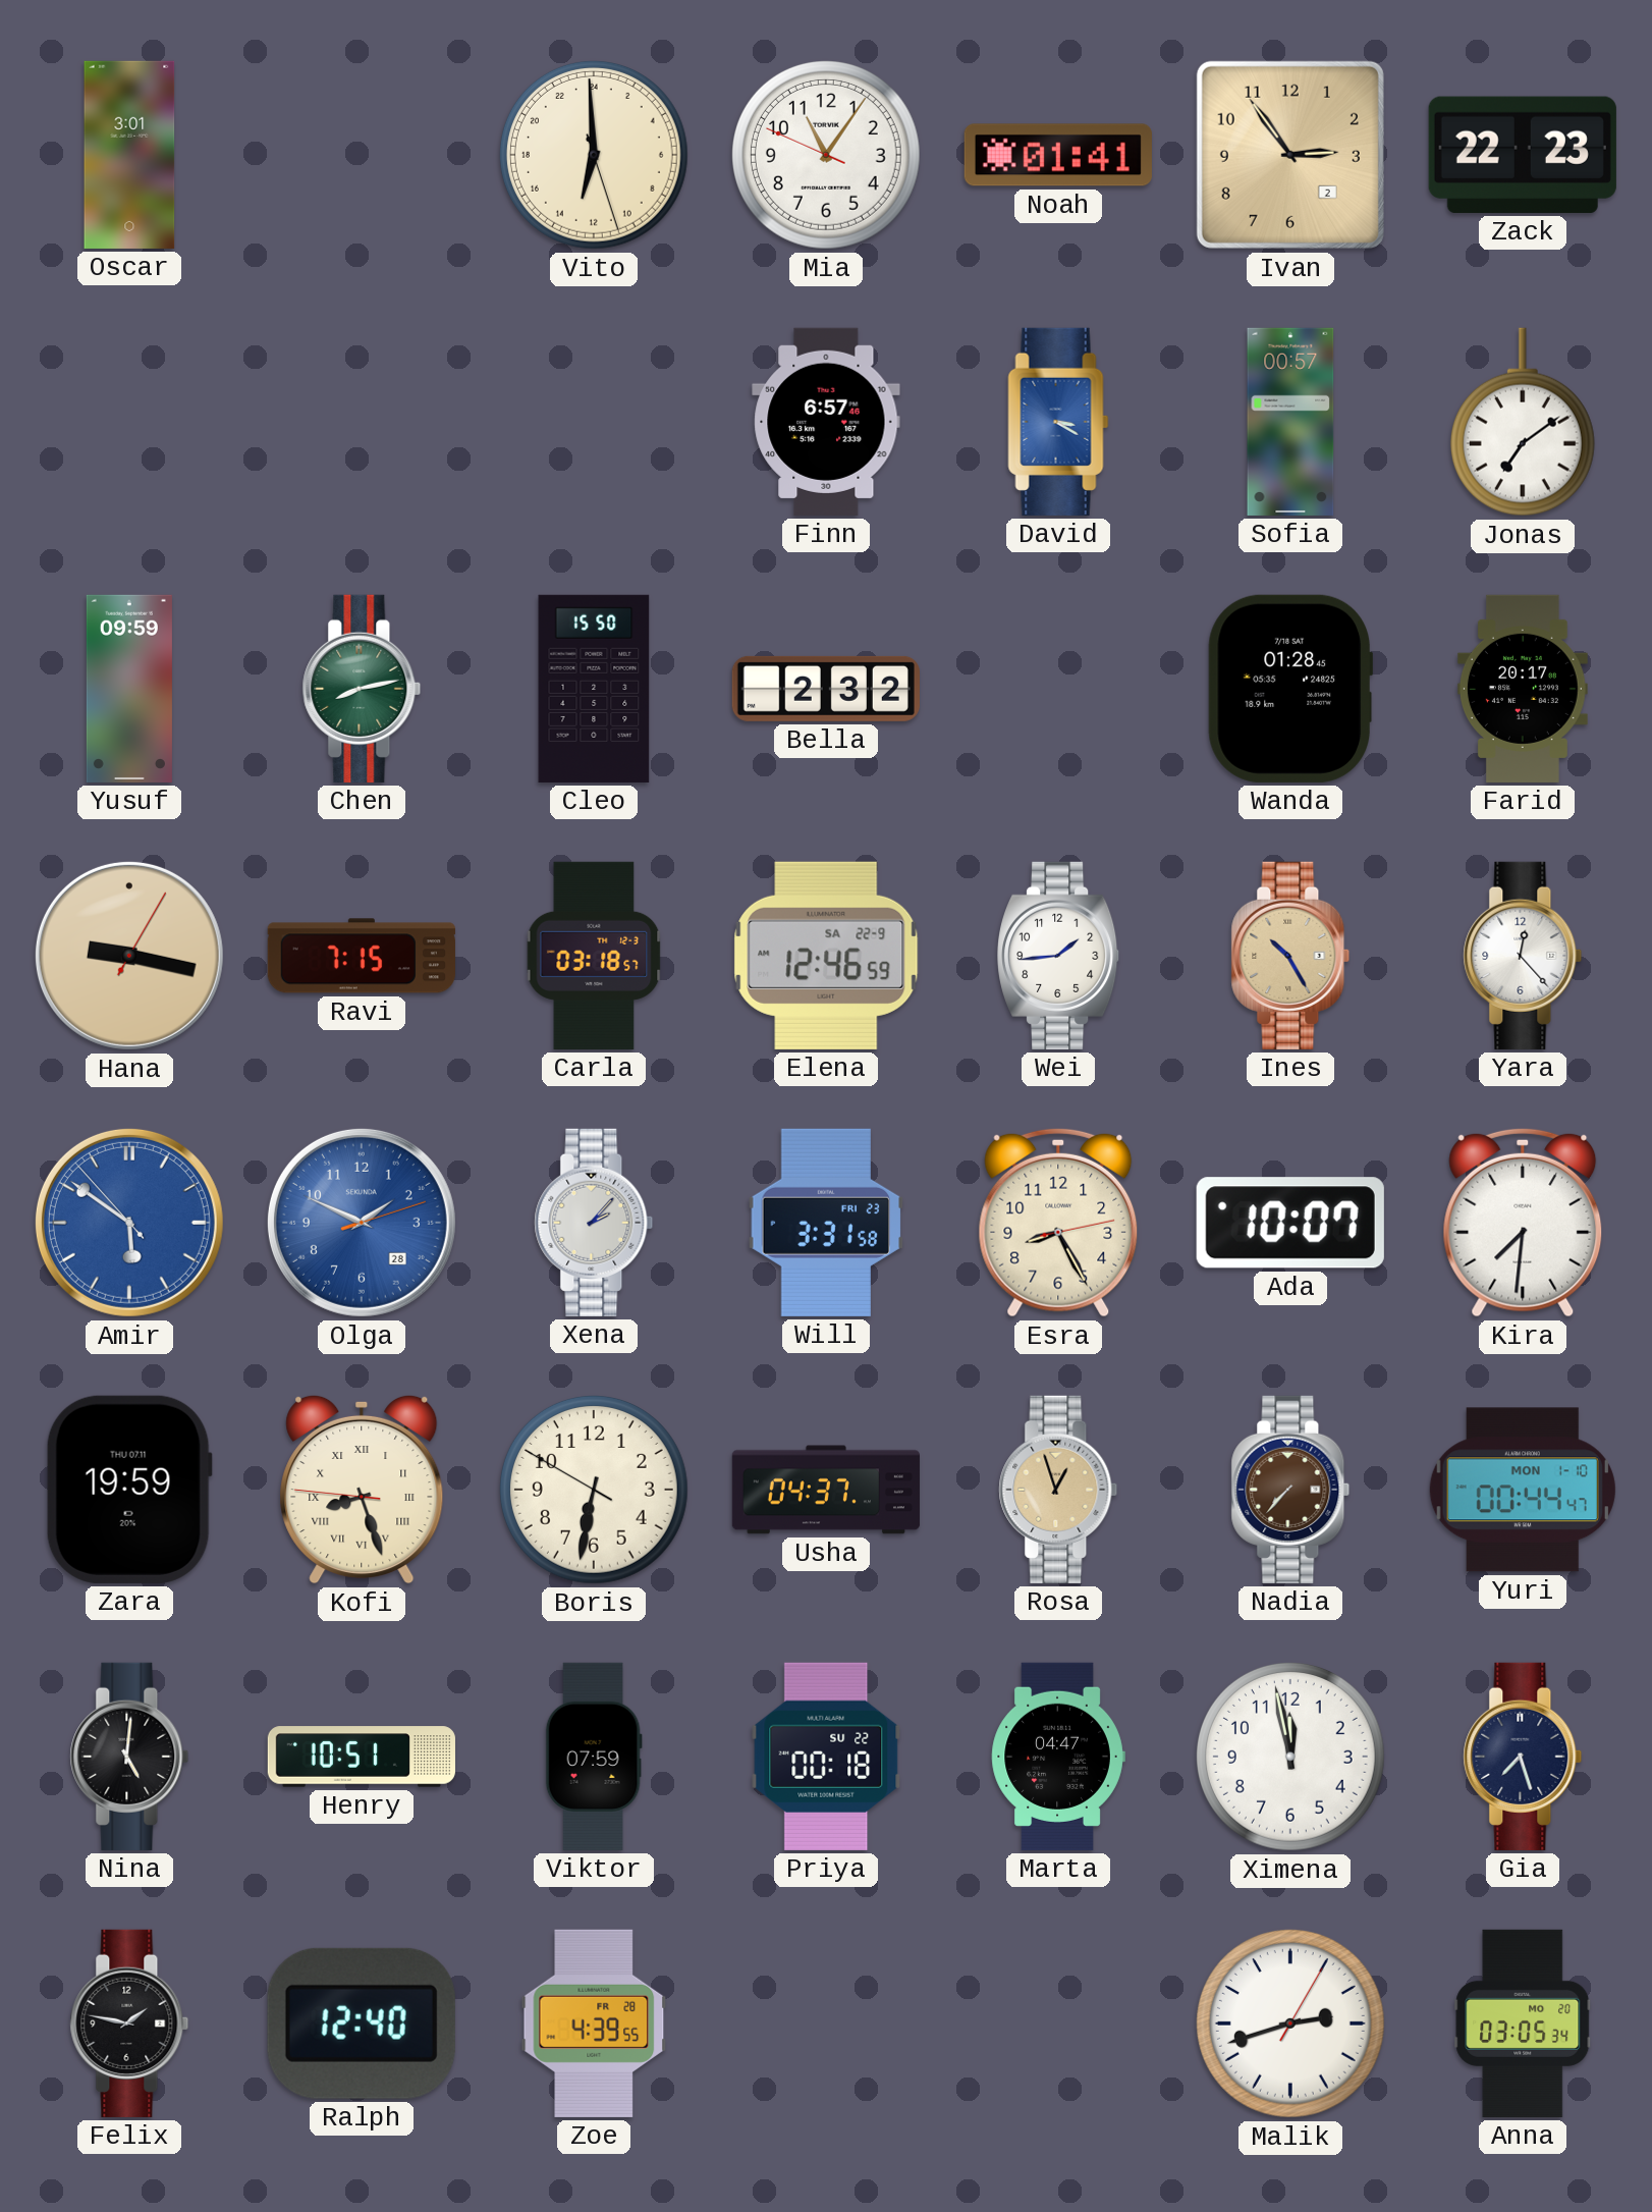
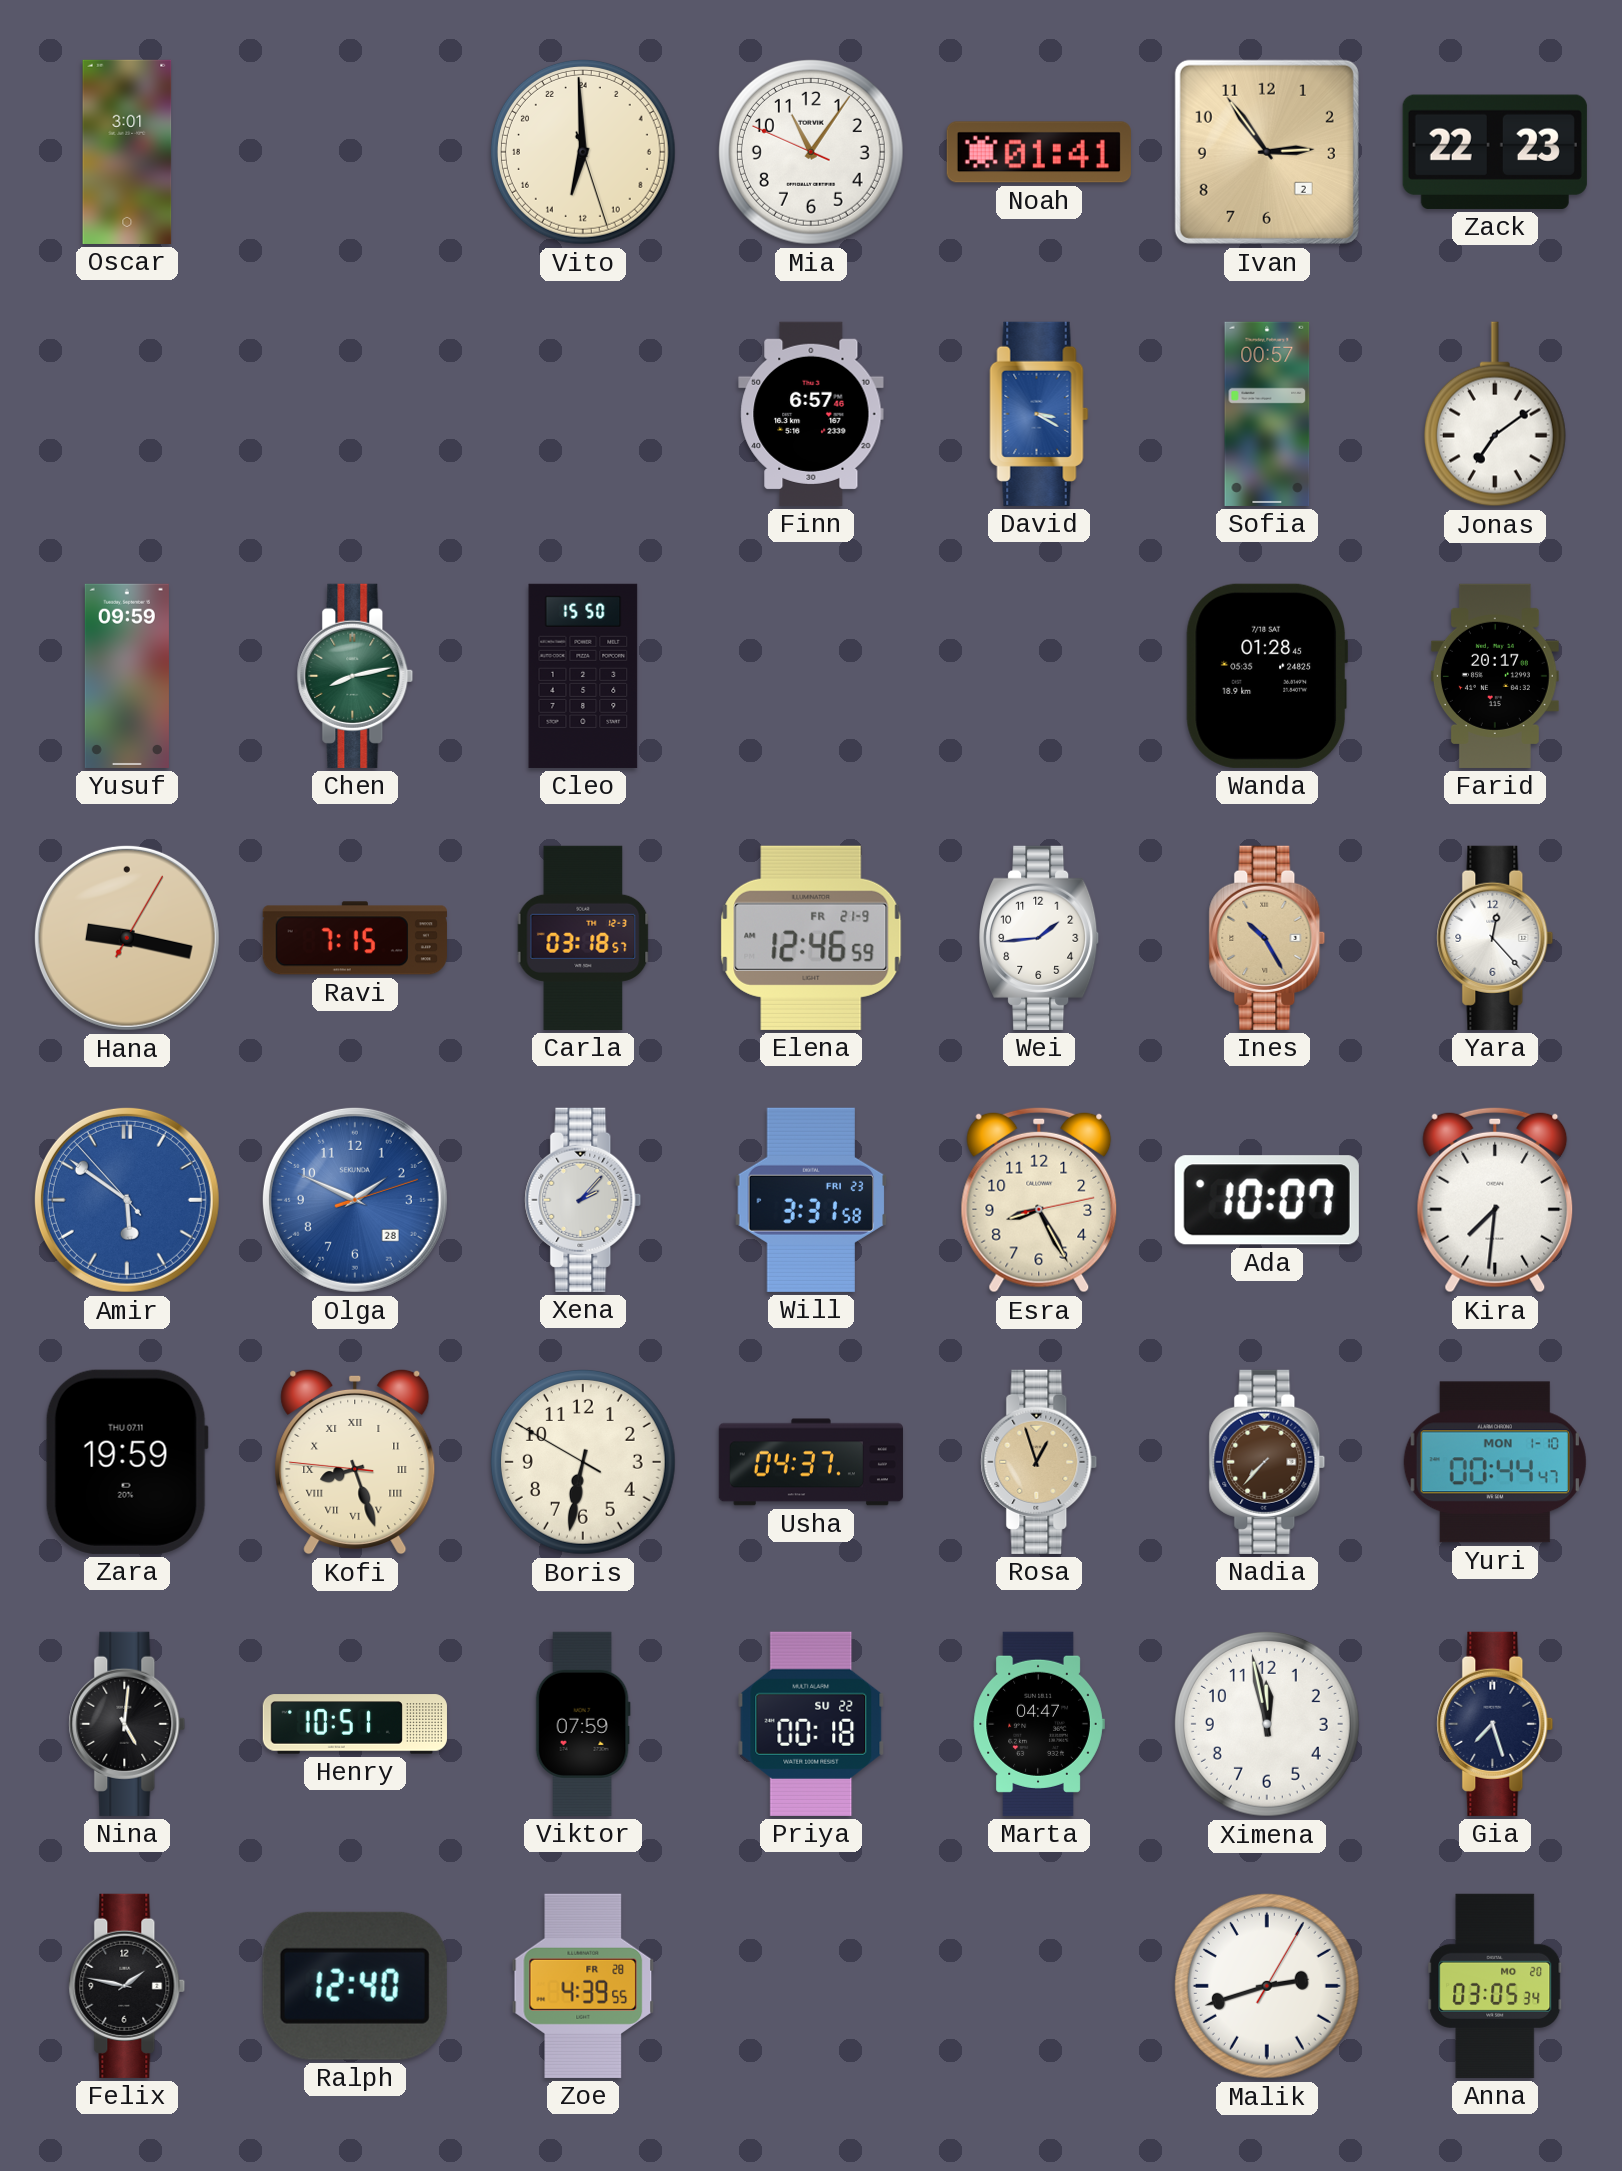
Bella: 2:32 -> none (826, 689)
Elena date: SA 22-9 -> FR 21-9 (811, 938)
